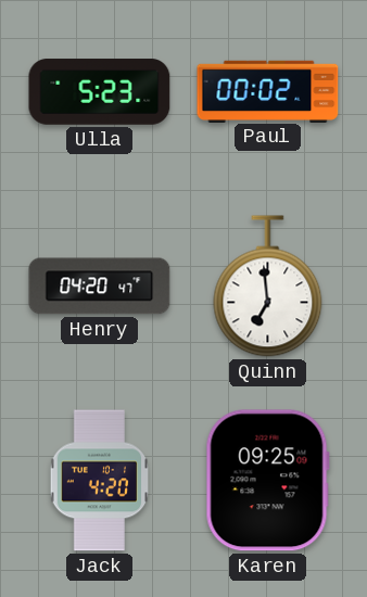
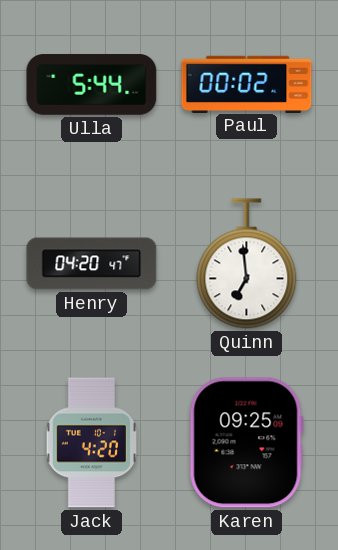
Ulla: 5:23 -> 5:44 (92, 85)
